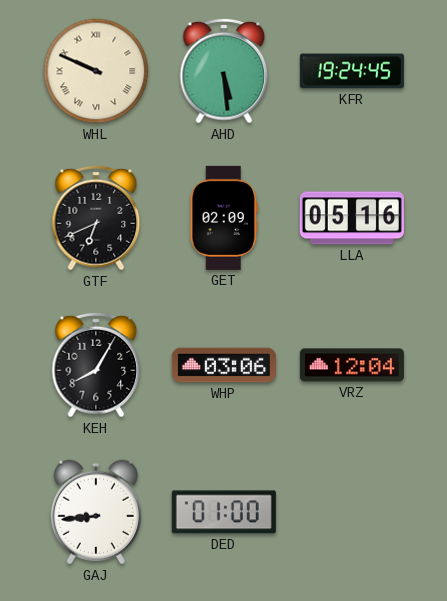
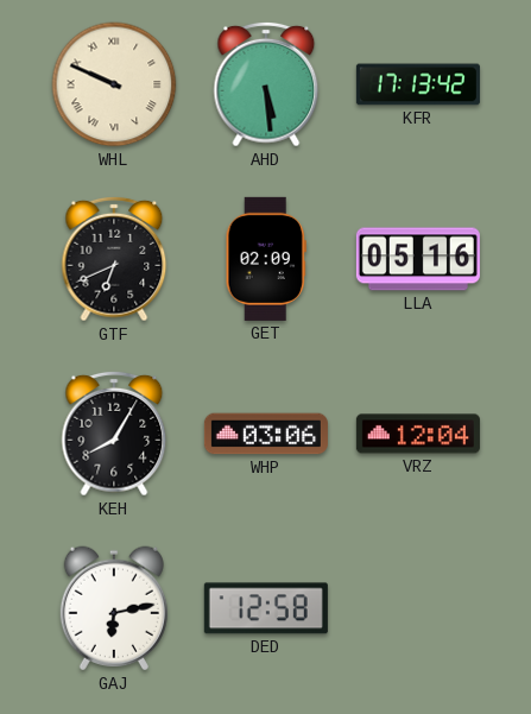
KFR: 19:24 -> 17:13 (418, 84)
GAJ: 8:44 -> 6:13 (114, 608)
DED: 01:00 -> 12:58 (266, 608)
